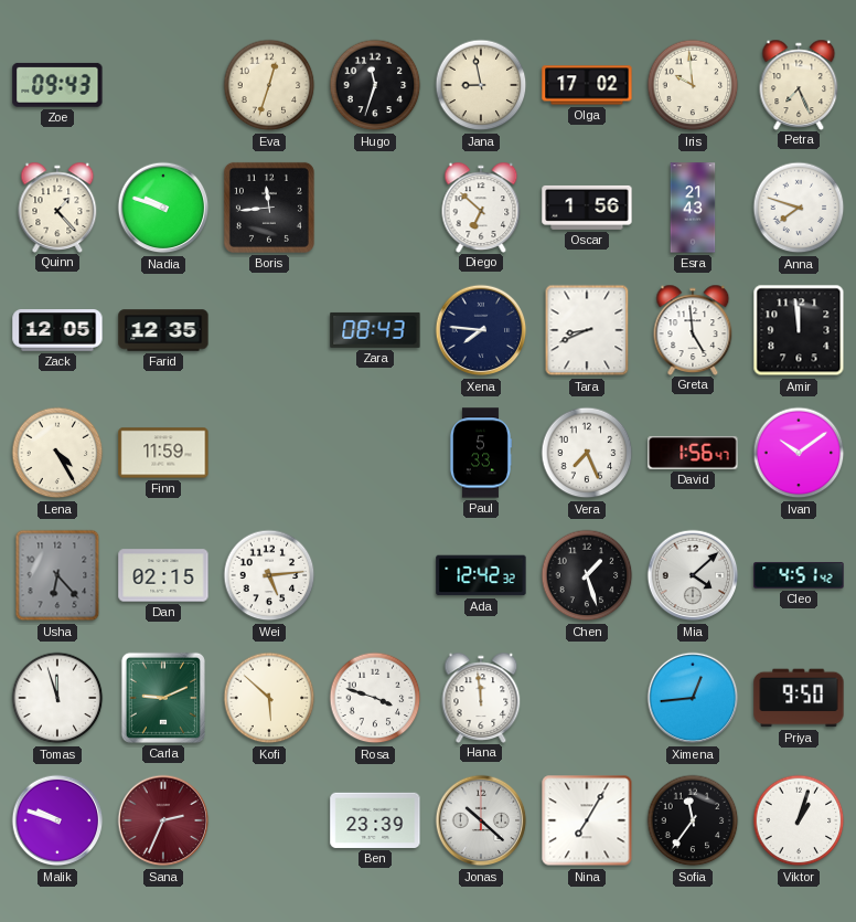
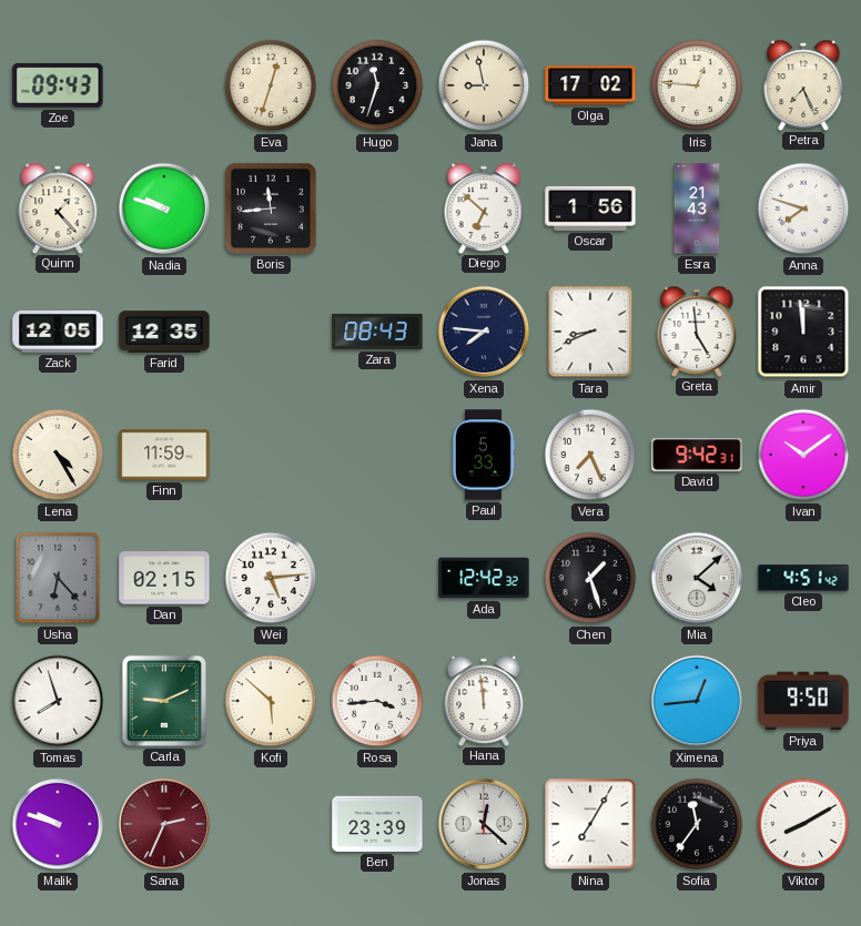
Iris: 9:59 -> 12:46 (697, 85)
David: 1:56 -> 9:42 (697, 455)
Tomas: 11:57 -> 7:57 (58, 701)
Rosa: 3:48 -> 3:44 (377, 701)
Jonas: 10:22 -> 12:22 (484, 824)
Viktor: 1:03 -> 8:10 (803, 824)
